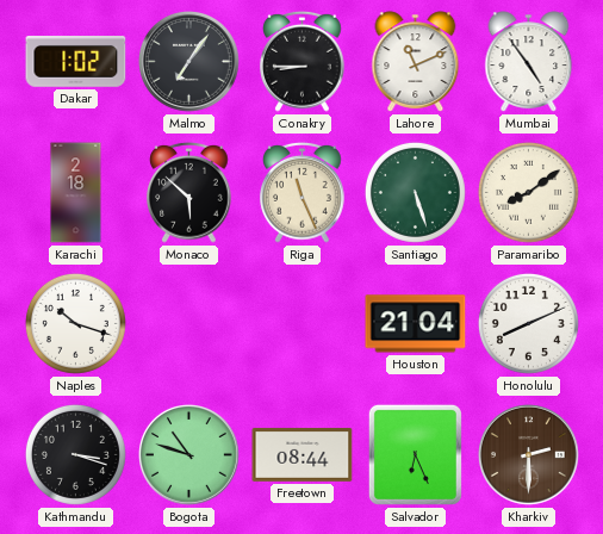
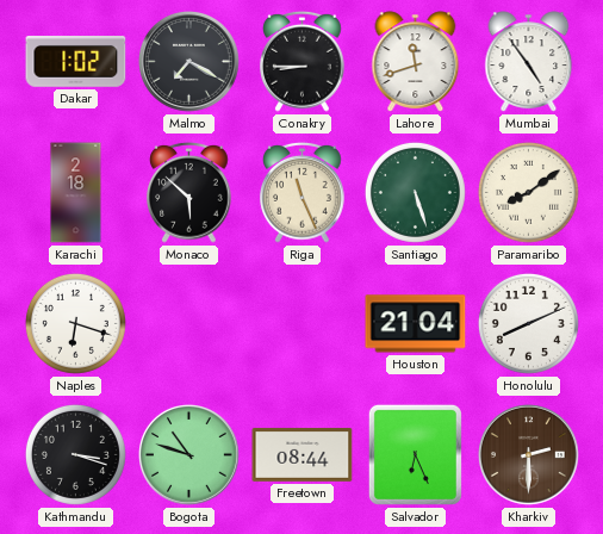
Malmo: 7:06 -> 7:20 (189, 62)
Lahore: 11:11 -> 11:42 (416, 62)
Naples: 10:18 -> 6:18 (75, 323)
